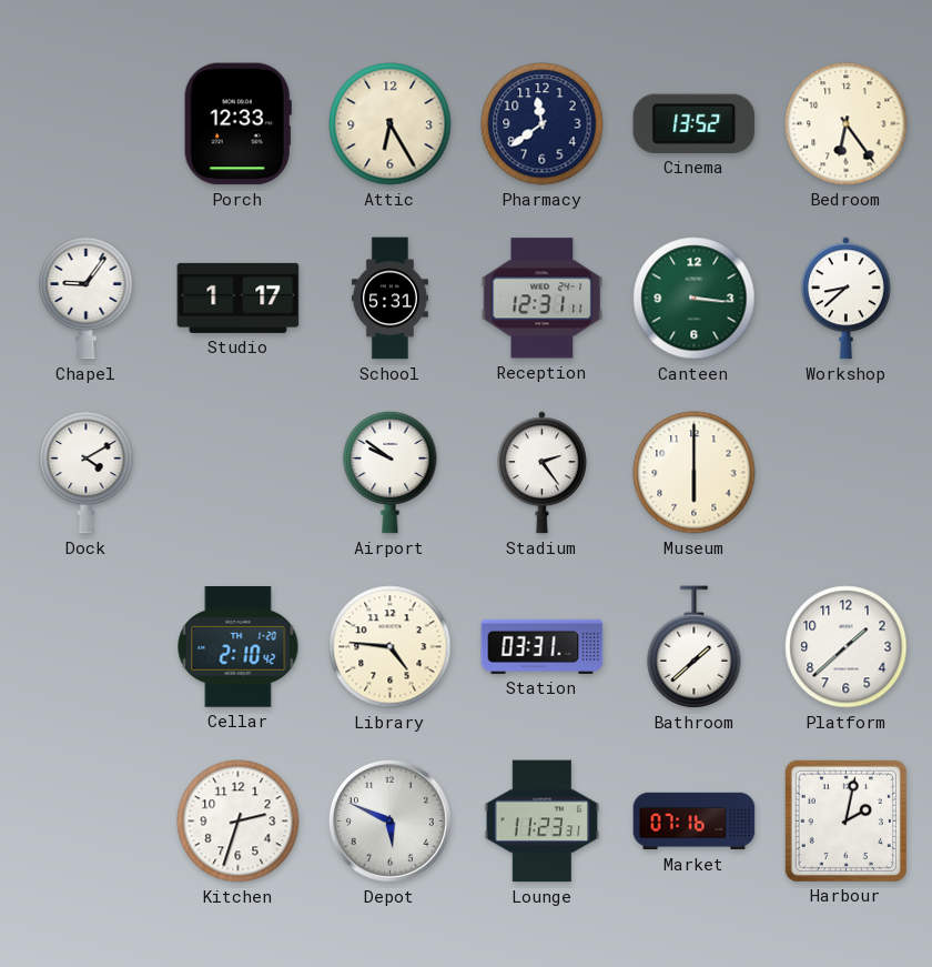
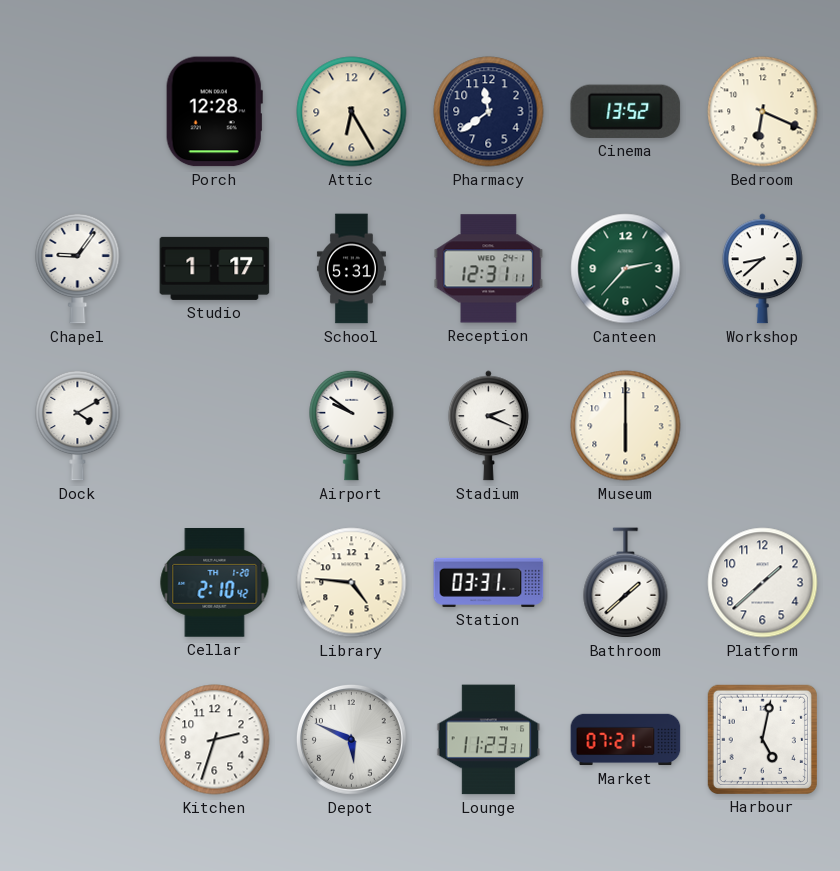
Porch: 12:33 -> 12:28 (214, 112)
Bedroom: 6:24 -> 6:19 (763, 112)
Canteen: 3:16 -> 2:37 (626, 269)
Stadium: 2:24 -> 2:19 (488, 426)
Market: 07:16 -> 07:21 (626, 740)
Harbour: 2:02 -> 5:02 (762, 739)
